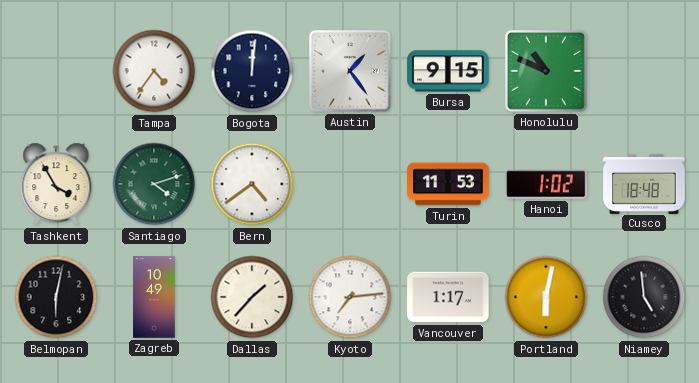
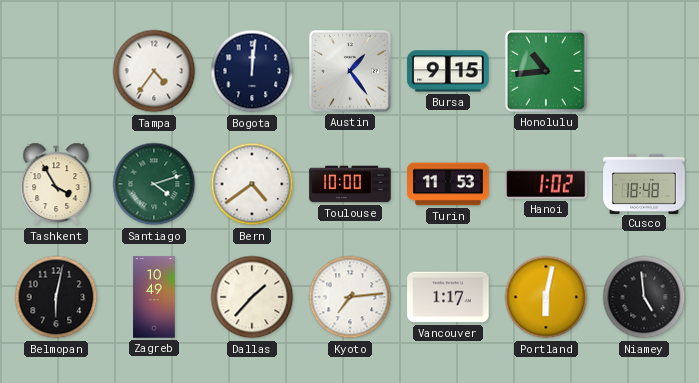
Honolulu: 10:49 -> 10:44 (546, 71)
Toulouse: none -> 10:00 (350, 184)
